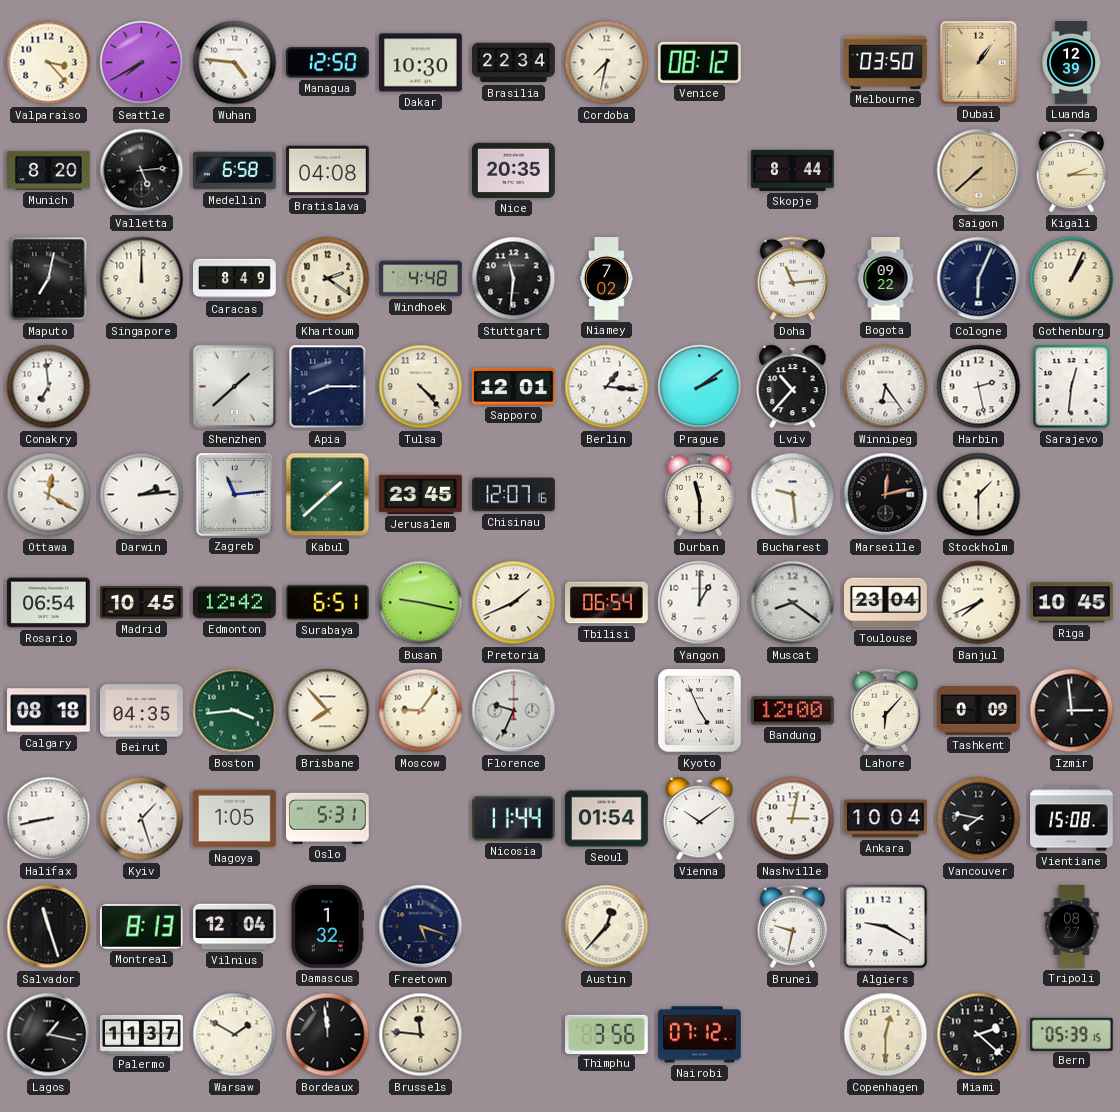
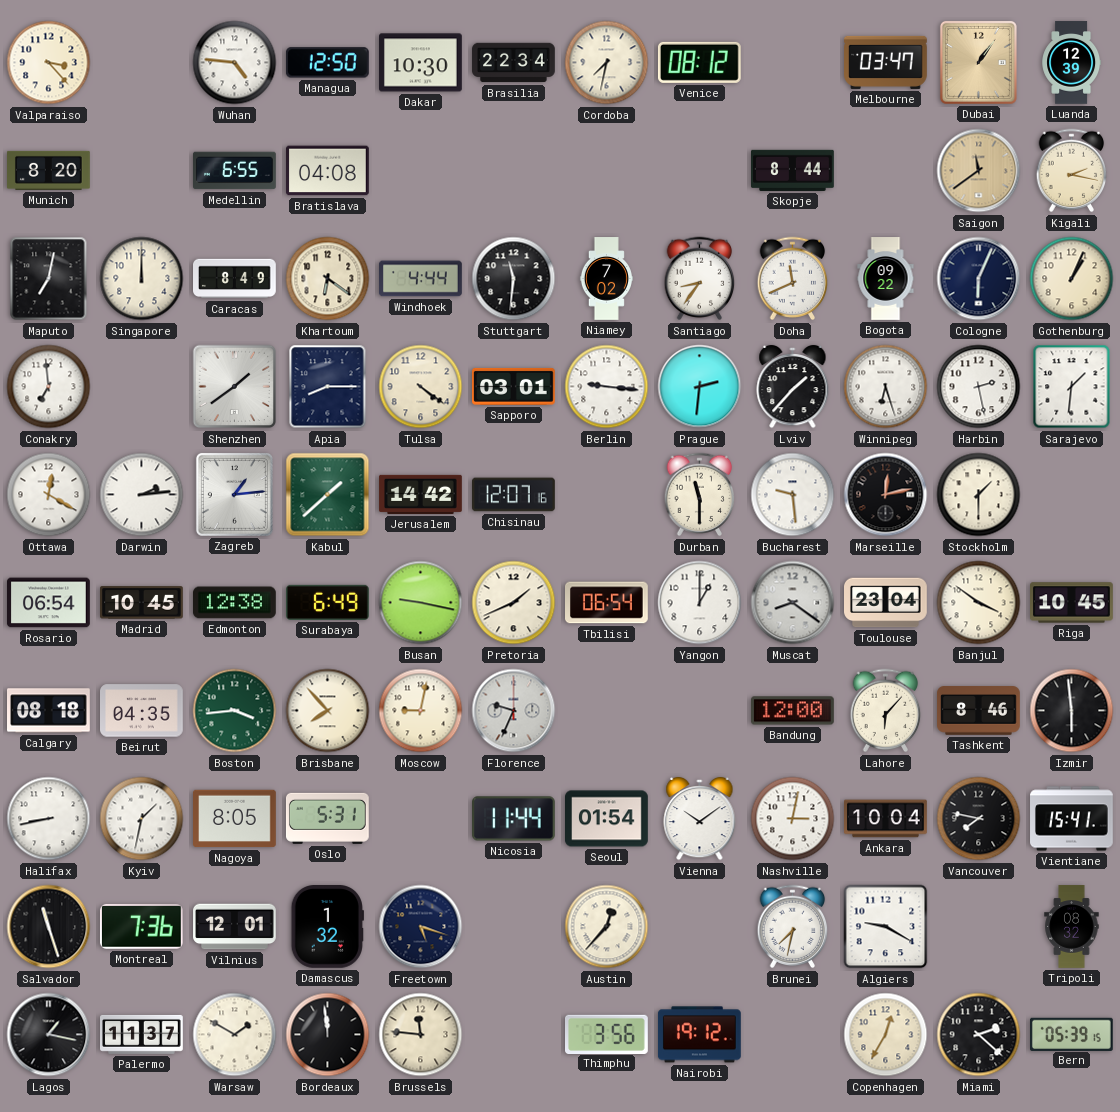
Seattle: 7:40 -> none (142, 63)
Melbourne: 03:50 -> 03:47 (886, 62)
Valletta: 5:14 -> none (142, 171)
Medellin: 6:58 -> 6:55 (235, 171)
Nice: 20:35 -> none (514, 170)
Saigon: 7:38 -> 11:39 (979, 171)
Kigali: 2:15 -> 2:17 (1072, 171)
Khartoum: 2:21 -> 6:21 (328, 279)
Windhoek: 4:48 -> 4:44 (421, 279)
Santiago: none -> 8:36 (700, 279)
Doha: 11:14 -> 11:41 (793, 279)
Shenzhen: 1:38 -> 1:39 (235, 387)
Tulsa: 4:23 -> 4:21 (421, 387)
Sapporo: 12:01 -> 03:01 (514, 386)
Berlin: 1:16 -> 9:16 (607, 387)
Prague: 2:09 -> 2:31 (700, 387)
Lviv: 10:37 -> 1:37 (793, 387)
Winnipeg: 6:24 -> 6:27 (886, 387)
Sarajevo: 12:31 -> 1:31 (1072, 387)
Zagreb: 11:14 -> 1:14 (234, 494)
Jerusalem: 23:45 -> 14:42 (421, 494)
Edmonton: 12:42 -> 12:38 (235, 603)
Surabaya: 6:51 -> 6:49 (328, 602)
Banjul: 7:41 -> 3:51 (979, 603)
Moscow: 9:06 -> 9:02 (421, 711)
Kyoto: 4:56 -> none (700, 711)
Tashkent: 0:09 -> 8:46 (979, 711)
Izmir: 2:59 -> 5:59 (1072, 711)
Kyiv: 1:27 -> 1:32 (142, 819)
Nagoya: 1:05 -> 8:05 (235, 819)
Vientiane: 15:08 -> 15:41 (1072, 819)
Montreal: 8:13 -> 7:36 (141, 927)
Vilnius: 12:04 -> 12:01 (235, 927)
Brunei: 9:32 -> 7:32 (793, 927)
Tripoli: 08:27 -> 08:32 (1072, 927)
Nairobi: 07:12 -> 19:12 (700, 1035)
Copenhagen: 12:30 -> 12:35 (886, 1035)
